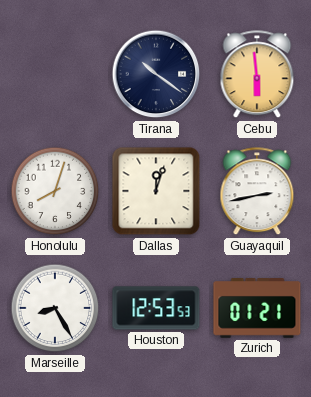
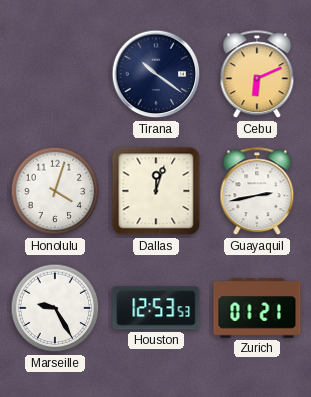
Cebu: 5:59 -> 6:11 (257, 75)
Honolulu: 8:03 -> 4:03 (55, 191)
Marseille: 8:25 -> 9:25 (55, 308)
